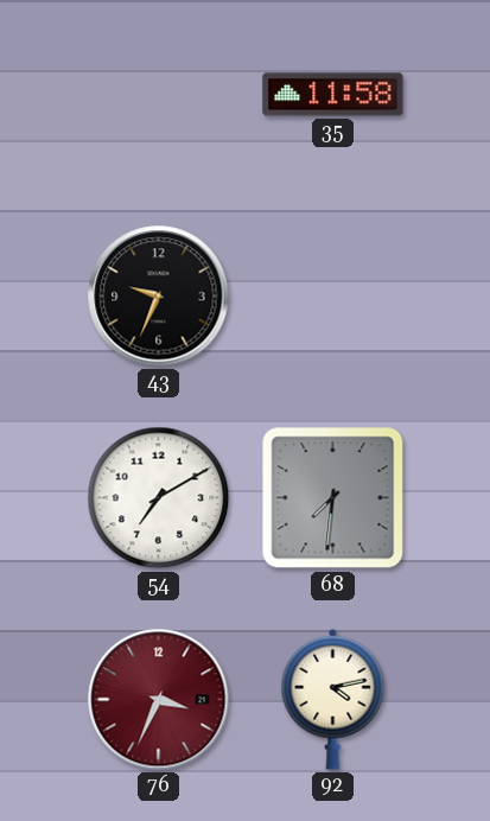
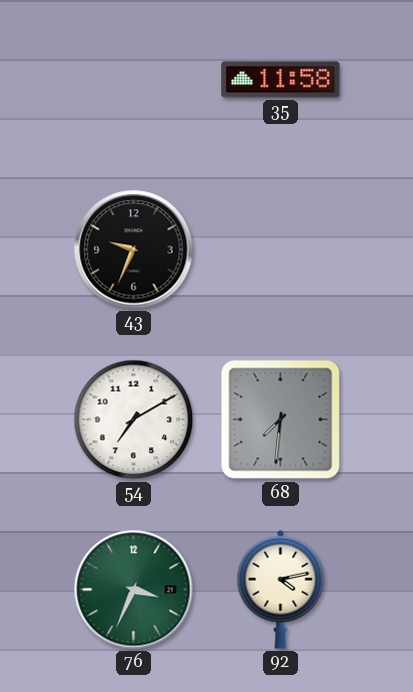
76 dial: burgundy -> green (134, 590)
